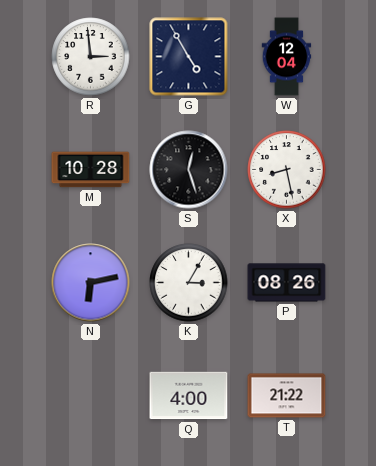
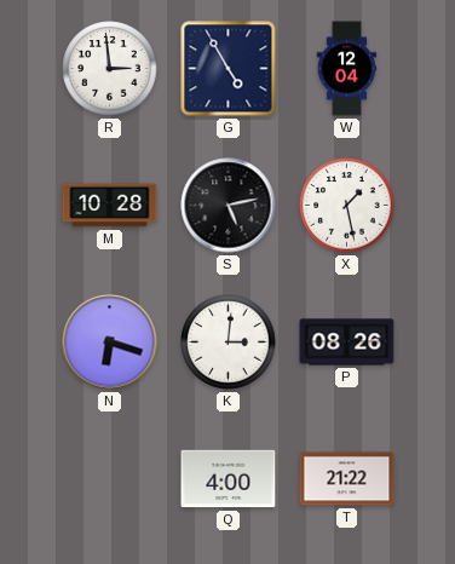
S: 12:27 -> 5:13 (229, 206)
X: 8:28 -> 1:28 (347, 206)
N: 6:13 -> 6:18 (110, 343)
K: 3:05 -> 3:01 (229, 343)
